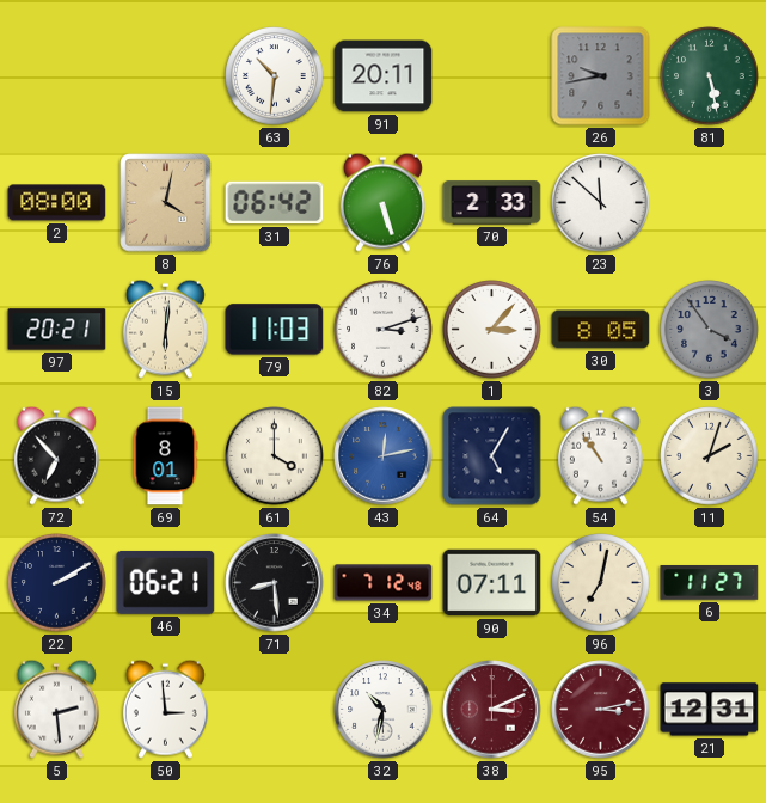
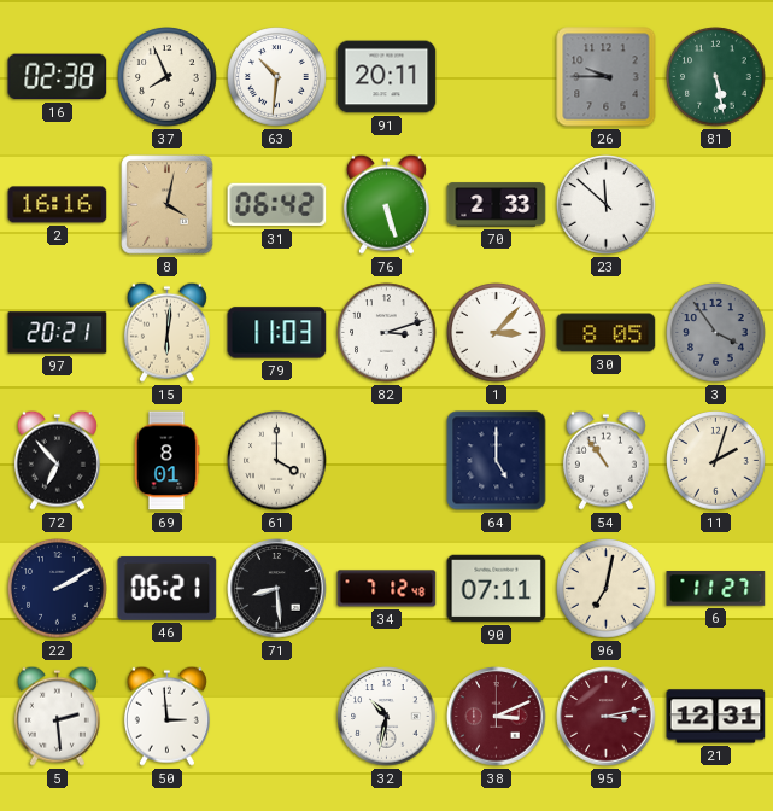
16: none -> 02:38 (58, 77)
37: none -> 7:56 (168, 77)
26: 9:43 -> 9:45 (607, 77)
2: 08:00 -> 16:16 (58, 205)
43: 12:13 -> none (384, 456)
64: 5:05 -> 5:00 (497, 461)
